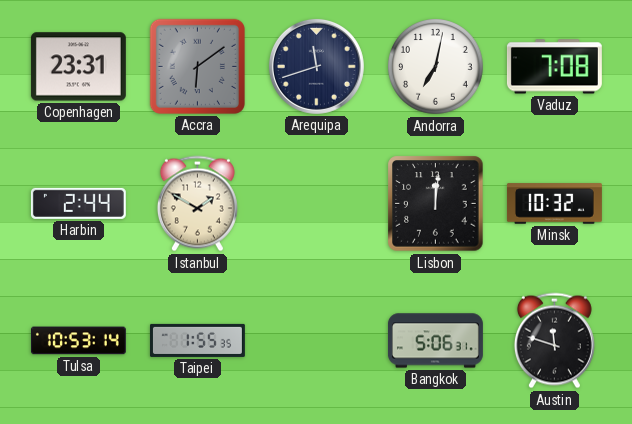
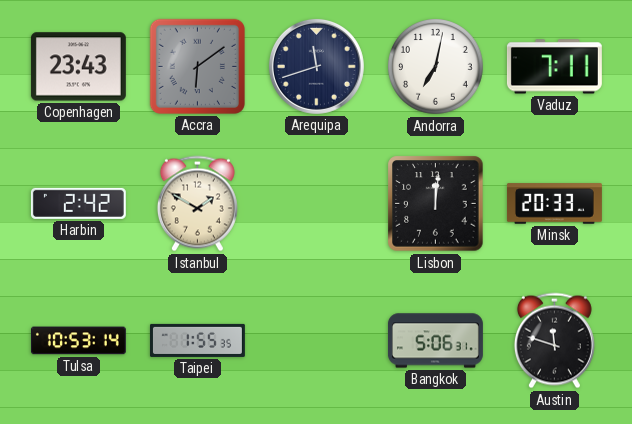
Copenhagen: 23:31 -> 23:43 (78, 67)
Vaduz: 7:08 -> 7:11 (554, 67)
Harbin: 2:44 -> 2:42 (78, 203)
Minsk: 10:32 -> 20:33 (554, 204)
